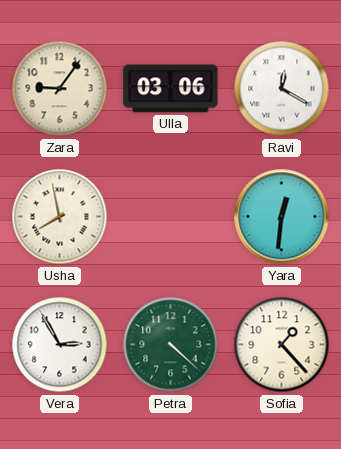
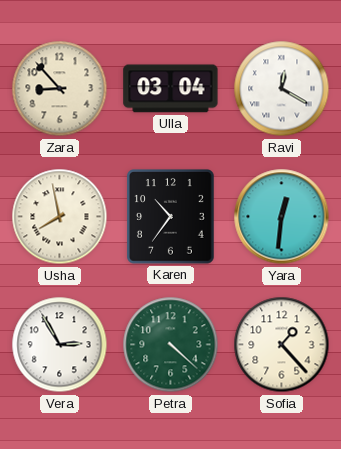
Zara: 9:06 -> 8:53 (60, 89)
Ulla: 03:06 -> 03:04 (171, 89)
Karen: none -> 10:36 (171, 217)
